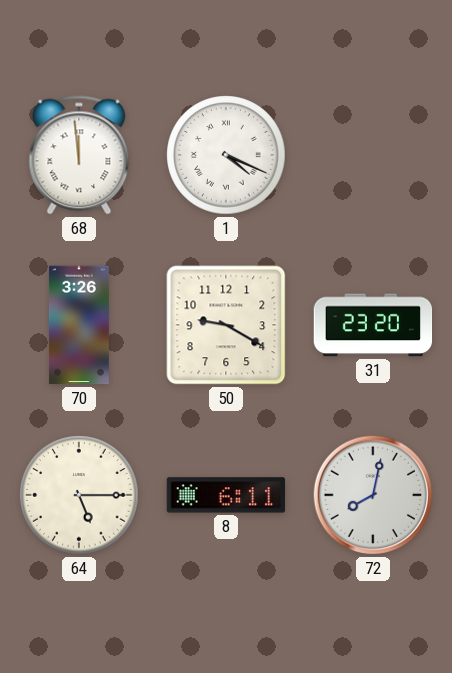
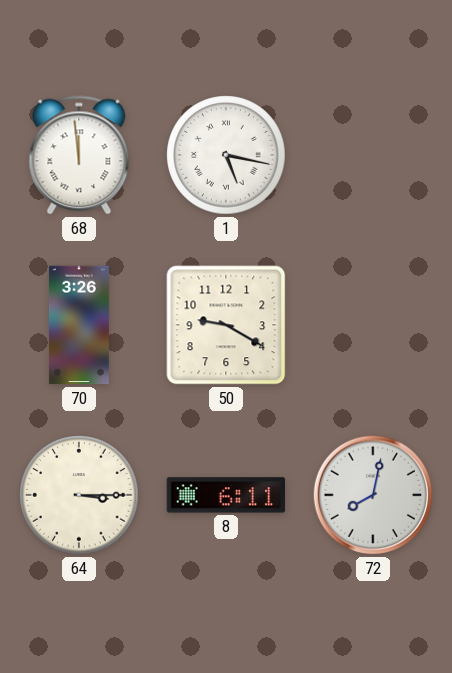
1: 4:19 -> 5:17 (226, 155)
31: 23:20 -> none (373, 325)
64: 5:15 -> 3:15 (79, 495)
